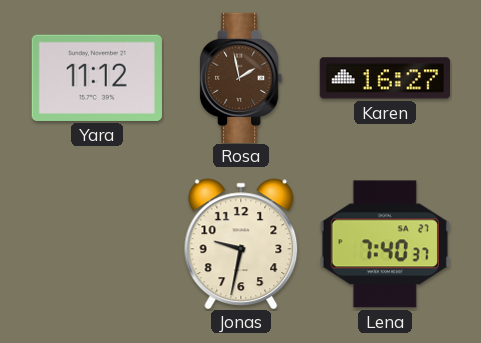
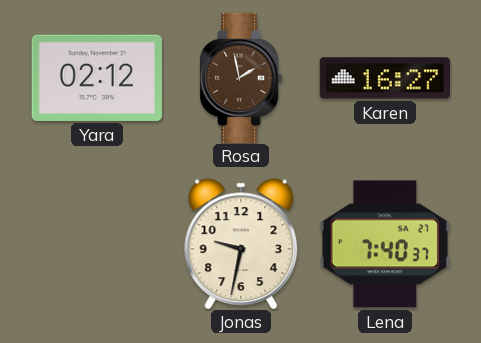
Yara: 11:12 -> 02:12 (97, 78)
